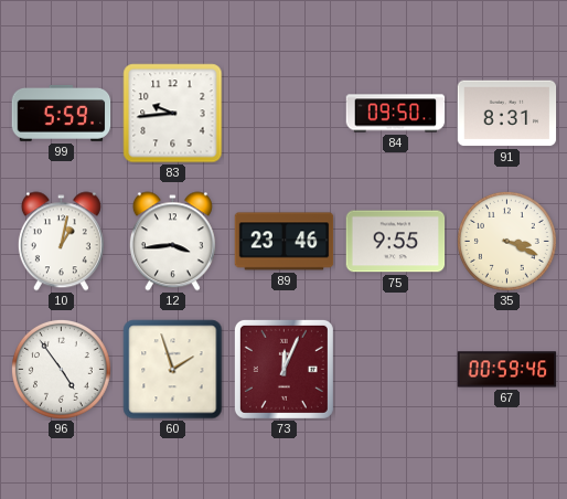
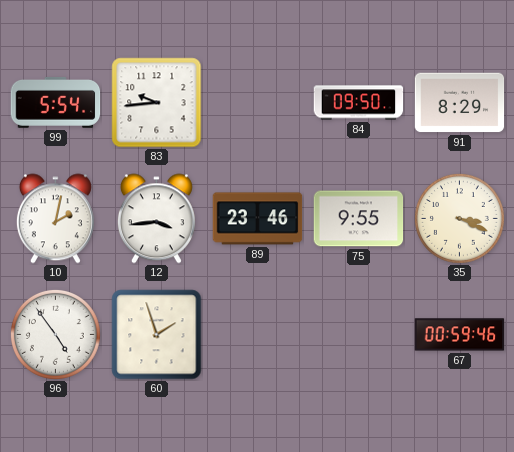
99: 5:59 -> 5:54 (56, 102)
91: 8:31 -> 8:29 (460, 103)
10: 1:02 -> 2:02 (55, 219)
73: 12:04 -> none (283, 369)
